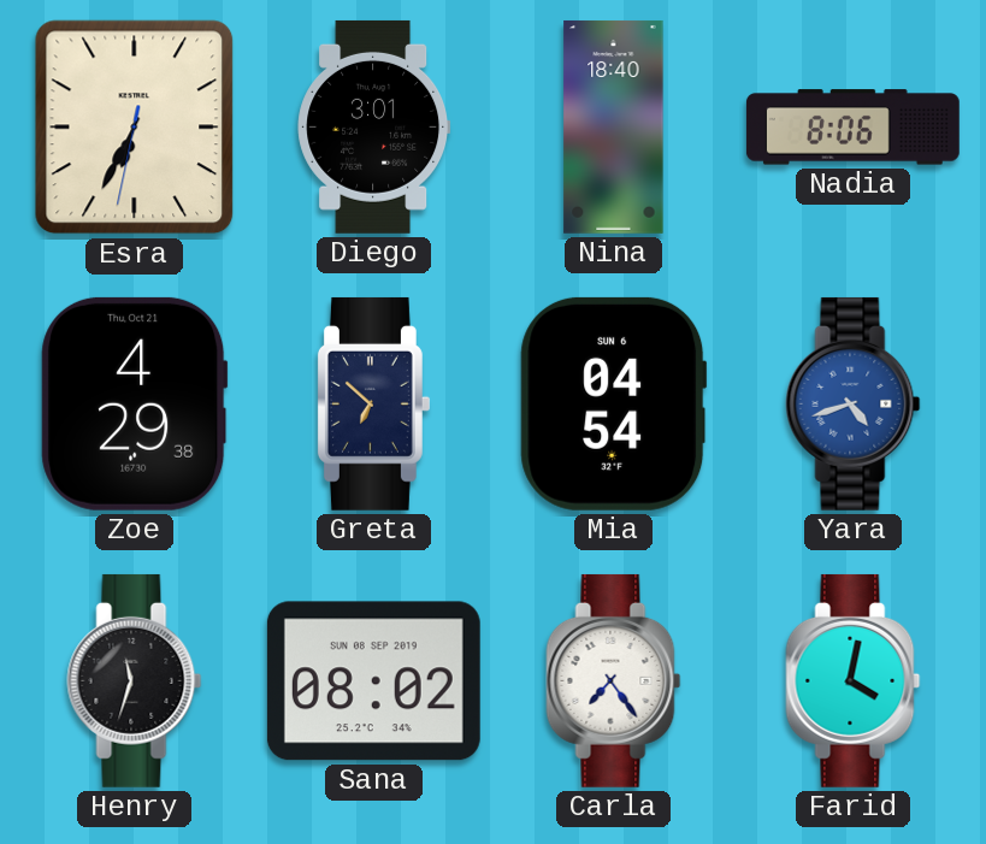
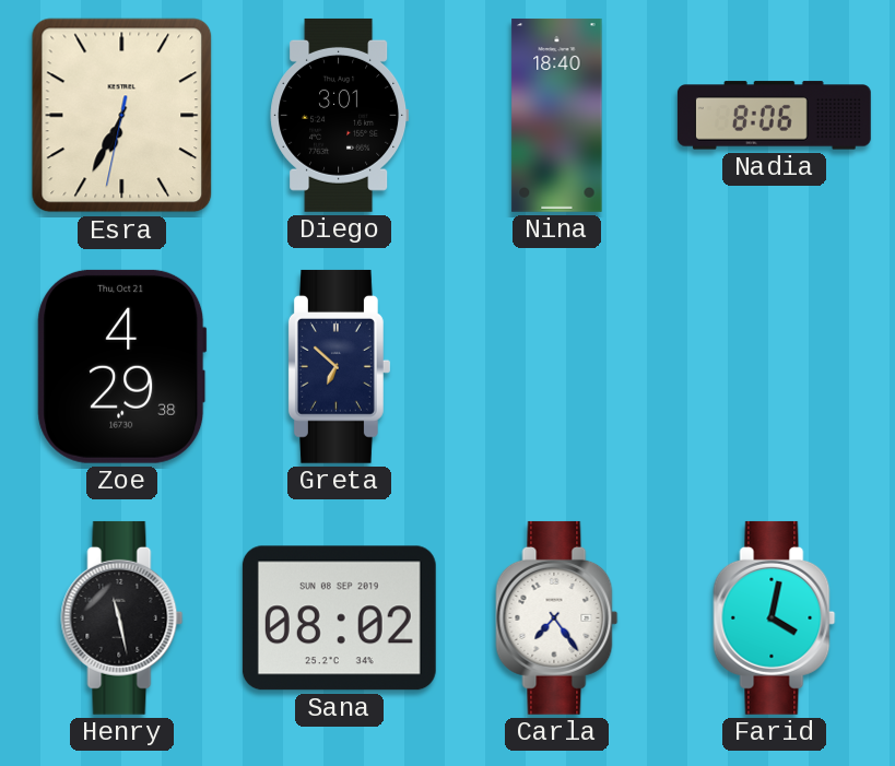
Mia: 04:54 -> none (614, 403)
Yara: 4:42 -> none (854, 403)
Henry: 11:33 -> 11:28 (122, 617)
